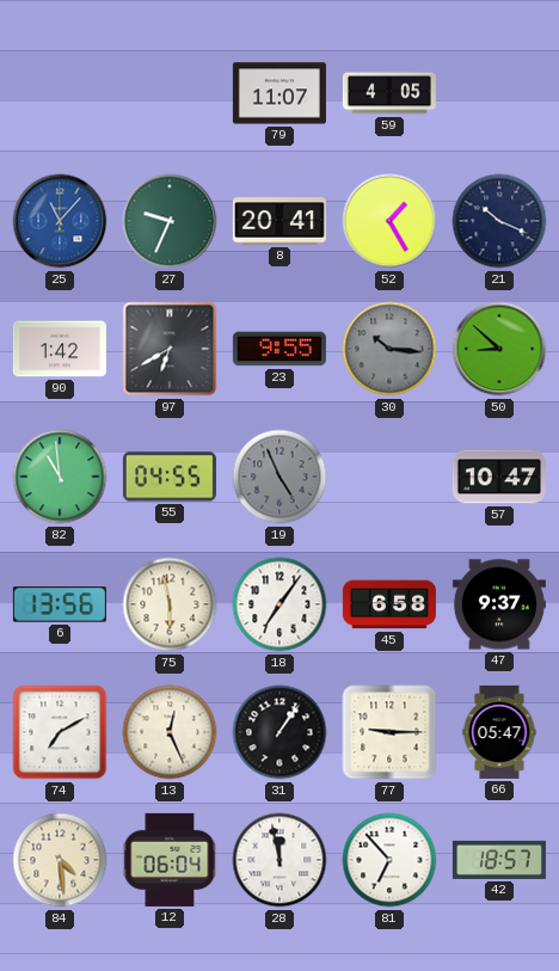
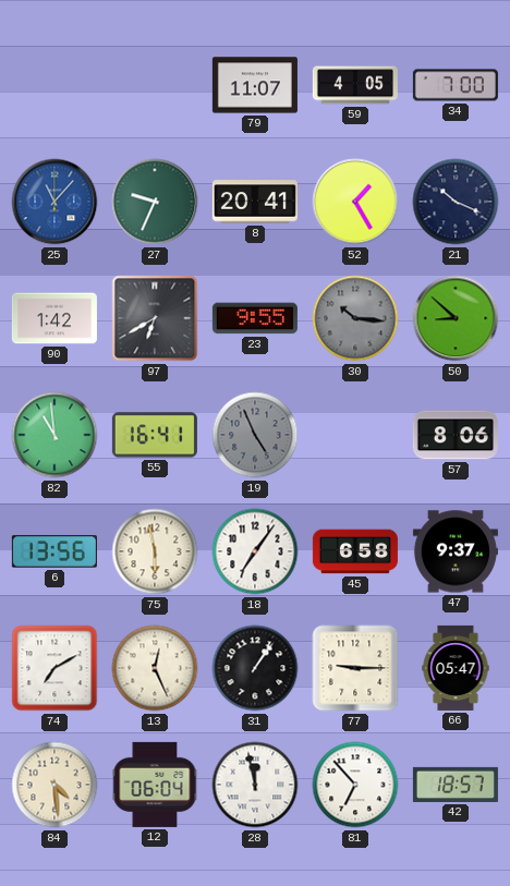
34: none -> 7:00 (456, 85)
55: 04:55 -> 16:41 (155, 435)
57: 10:47 -> 8:06 (456, 435)
